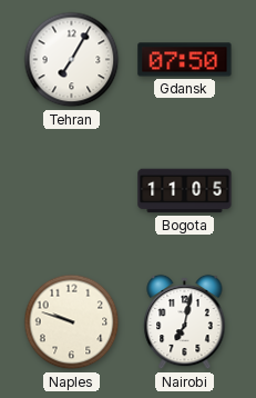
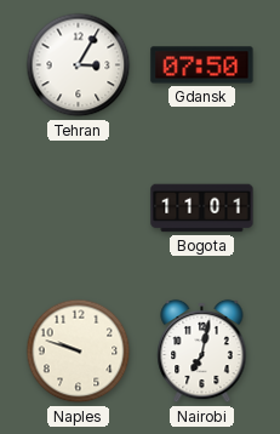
Tehran: 7:05 -> 3:05 (79, 65)
Bogota: 11:05 -> 11:01 (202, 209)
